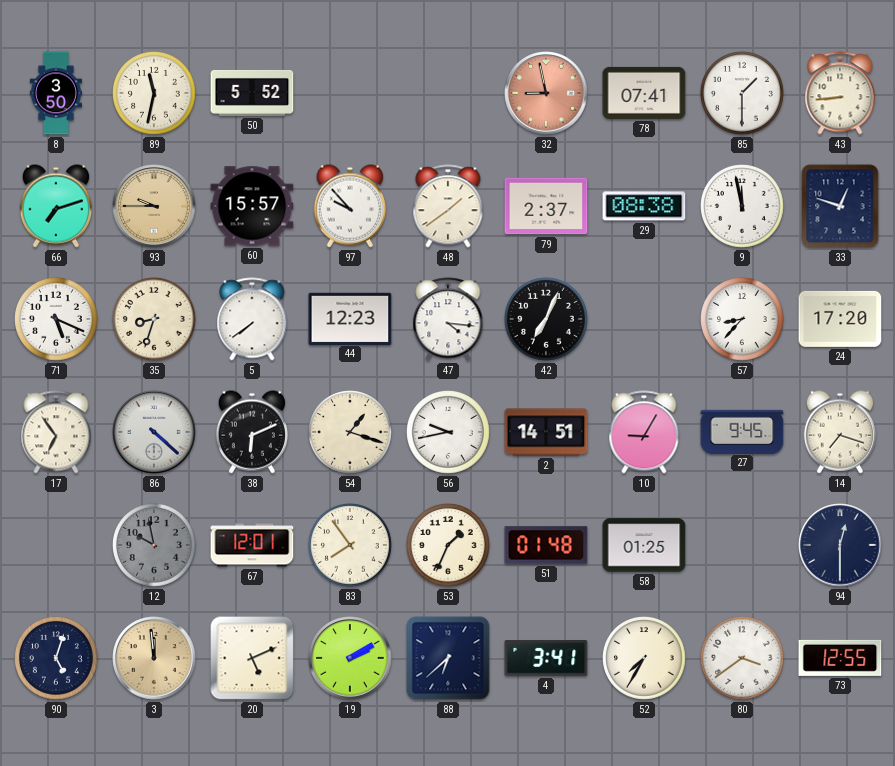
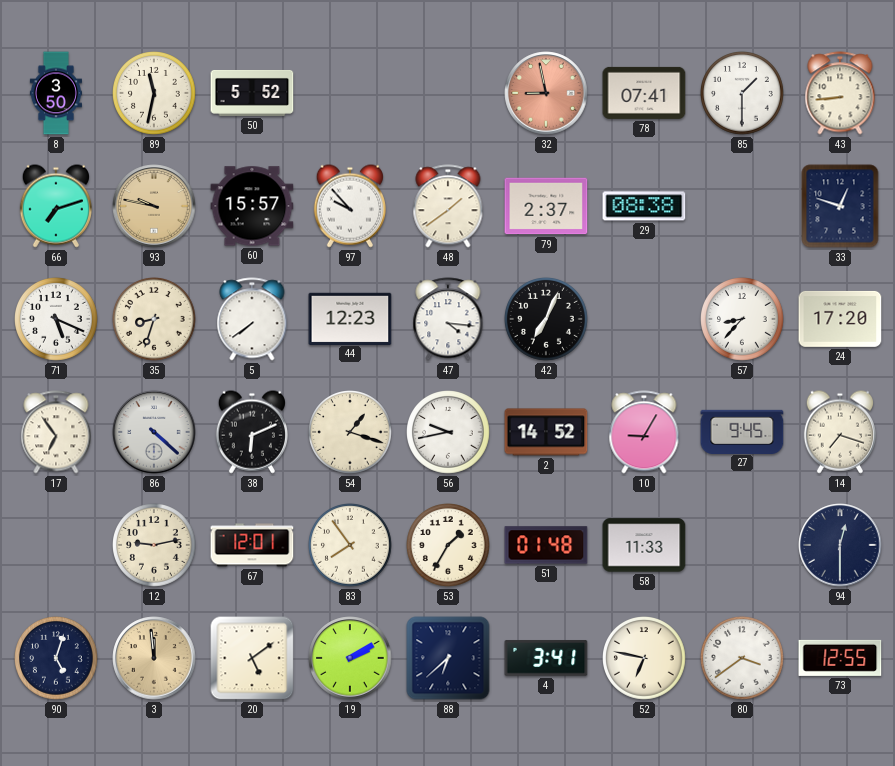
93: 9:45 -> 9:47 (154, 206)
9: 11:58 -> none (743, 207)
2: 14:51 -> 14:52 (546, 432)
12: 9:58 -> 9:13 (155, 546)
12 dial: grey -> cream (155, 546)
53: 1:34 -> 1:35 (449, 546)
58: 01:25 -> 11:33 (644, 545)
20: 5:11 -> 5:09 (252, 658)
52: 7:35 -> 6:47 (645, 659)
